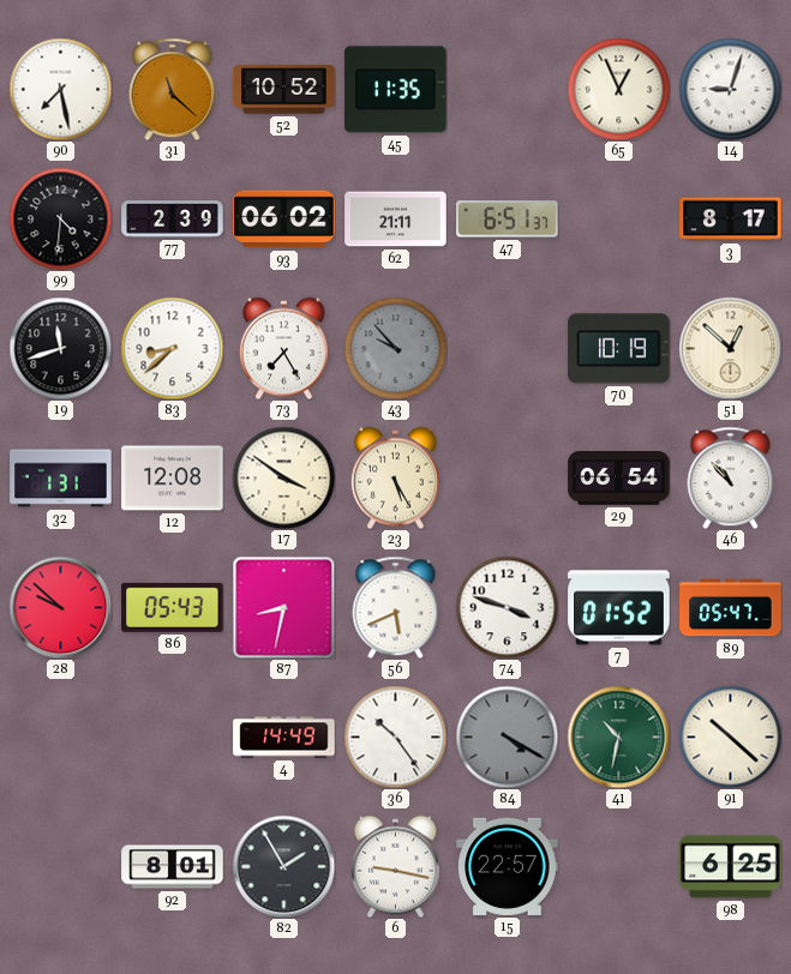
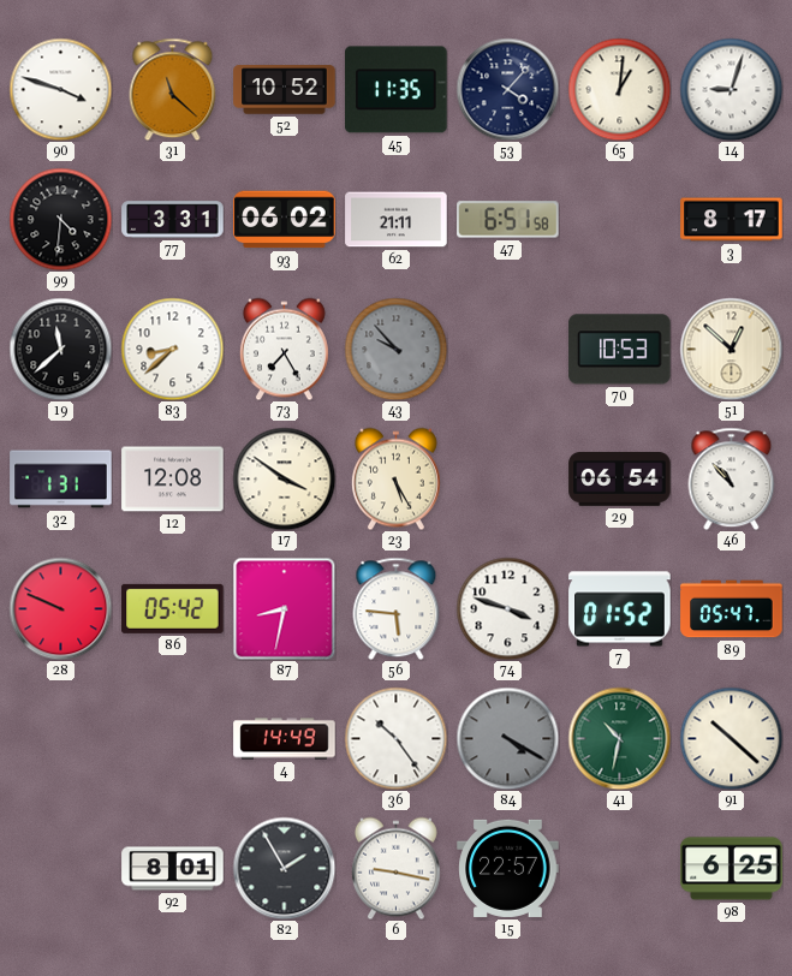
90: 7:28 -> 3:48 (60, 89)
53: none -> 4:07 (507, 89)
65: 12:56 -> 1:01 (619, 89)
77: 2:39 -> 3:31 (173, 220)
47: 6:51:37 -> 6:51:58 (508, 220)
19: 11:42 -> 11:38 (60, 349)
70: 10:19 -> 10:53 (620, 350)
28: 9:52 -> 9:49 (60, 608)
86: 05:43 -> 05:42 (173, 608)
56: 5:41 -> 5:46 (397, 608)
